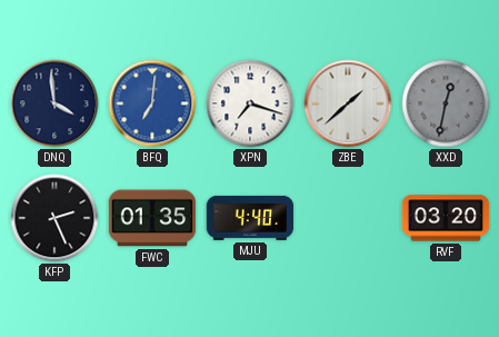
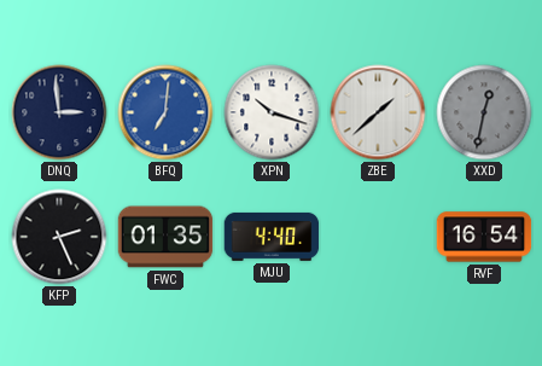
DNQ: 3:59 -> 2:59 (59, 112)
XPN: 7:18 -> 10:18 (272, 112)
RVF: 03:20 -> 16:54 (484, 237)
